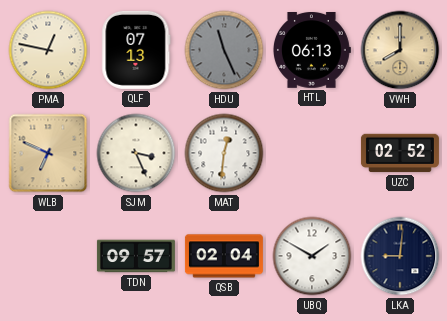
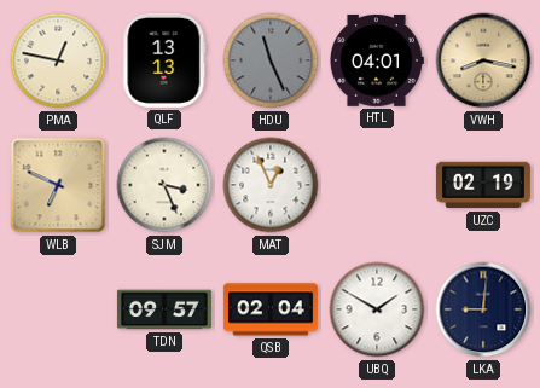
QLF: 07:13 -> 13:13 (164, 60)
HTL: 06:13 -> 04:01 (376, 62)
VWH: 8:00 -> 8:17 (483, 60)
MAT: 12:31 -> 12:56 (271, 185)
UZC: 02:52 -> 02:19 (483, 185)
